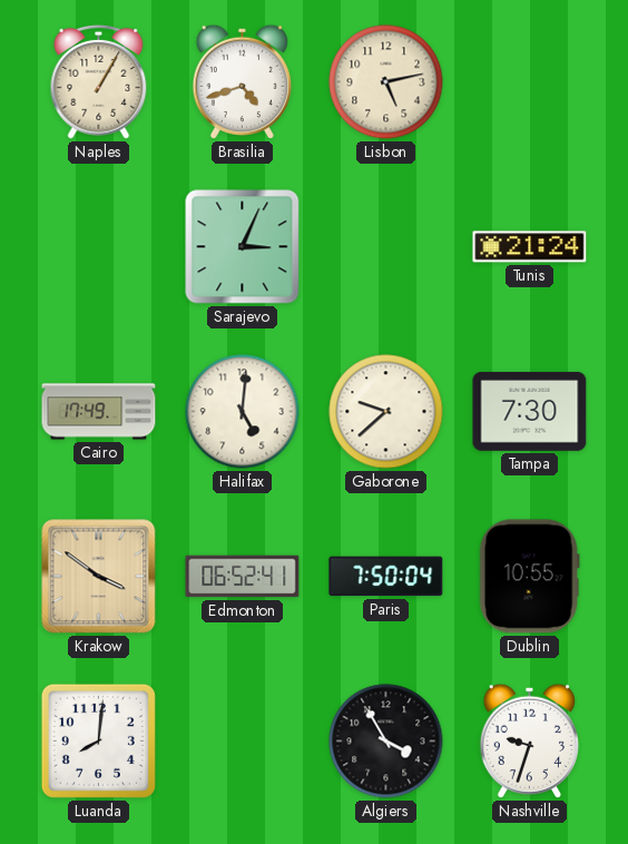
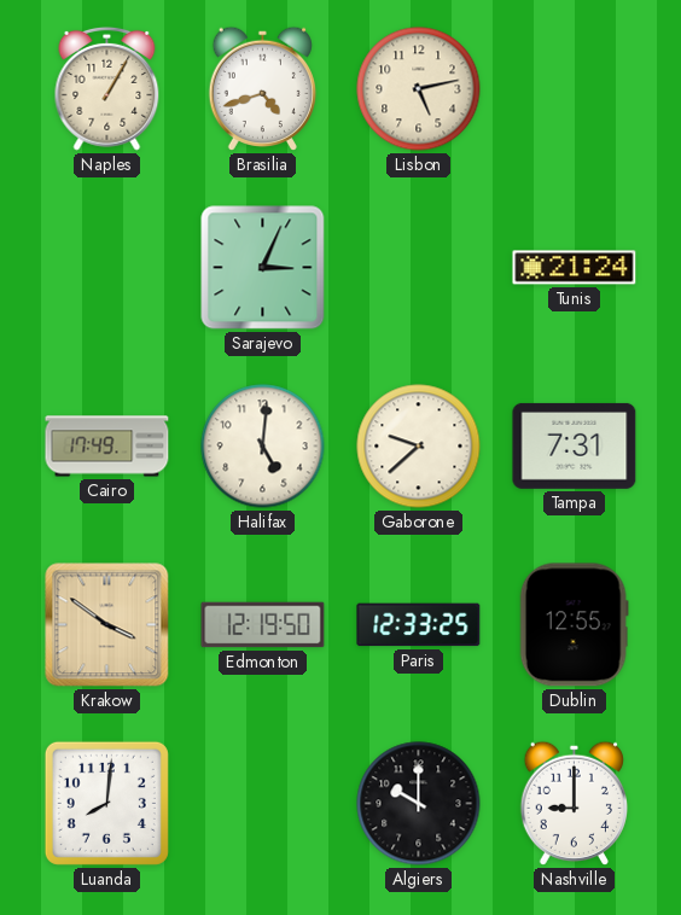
Tampa: 7:30 -> 7:31 (575, 445)
Edmonton: 06:52 -> 12:19 (263, 625)
Paris: 7:50 -> 12:33 (419, 625)
Dublin: 10:55 -> 12:55 (574, 625)
Algiers: 3:55 -> 10:00 (419, 804)
Nashville: 9:33 -> 9:00 (574, 803)
